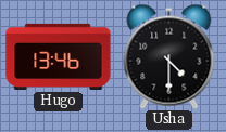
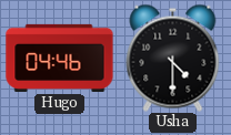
Hugo: 13:46 -> 04:46 (60, 58)
